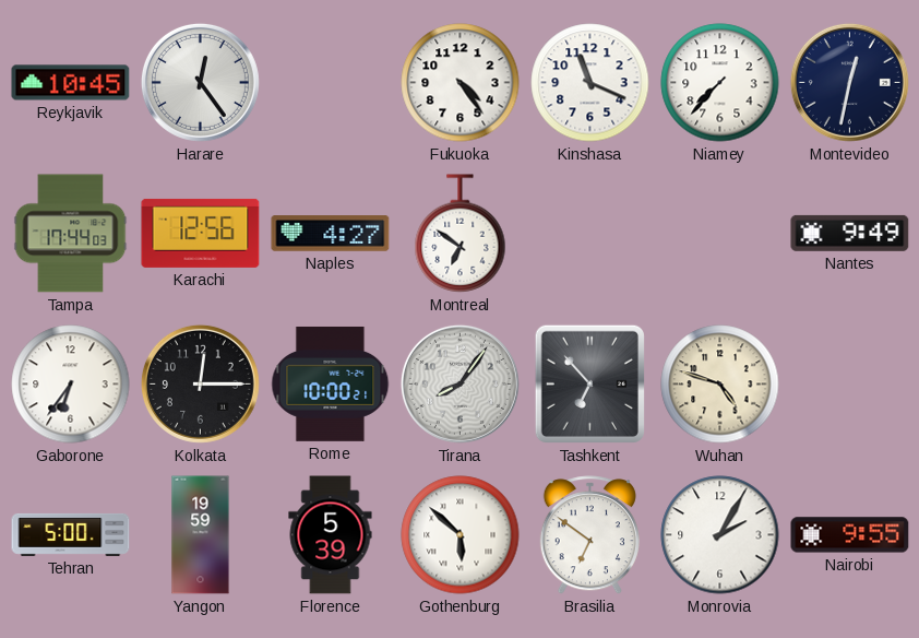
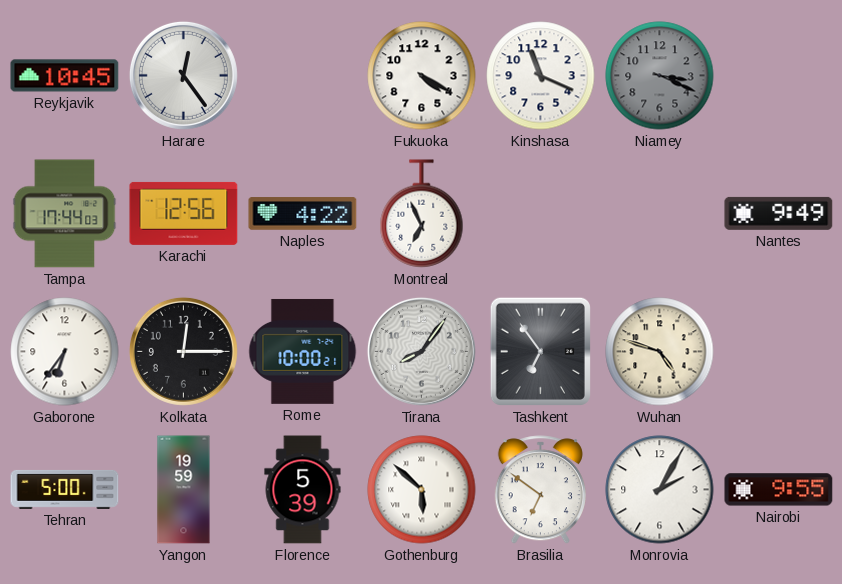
Fukuoka: 4:24 -> 4:20 (422, 76)
Niamey: 7:37 -> 3:19 (660, 76)
Niamey dial: white -> grey (660, 76)
Montevideo: 12:32 -> none (849, 82)
Naples: 4:27 -> 4:22 (303, 214)
Montreal: 6:51 -> 6:56 (422, 214)
Tashkent: 6:53 -> 6:54 (540, 351)
